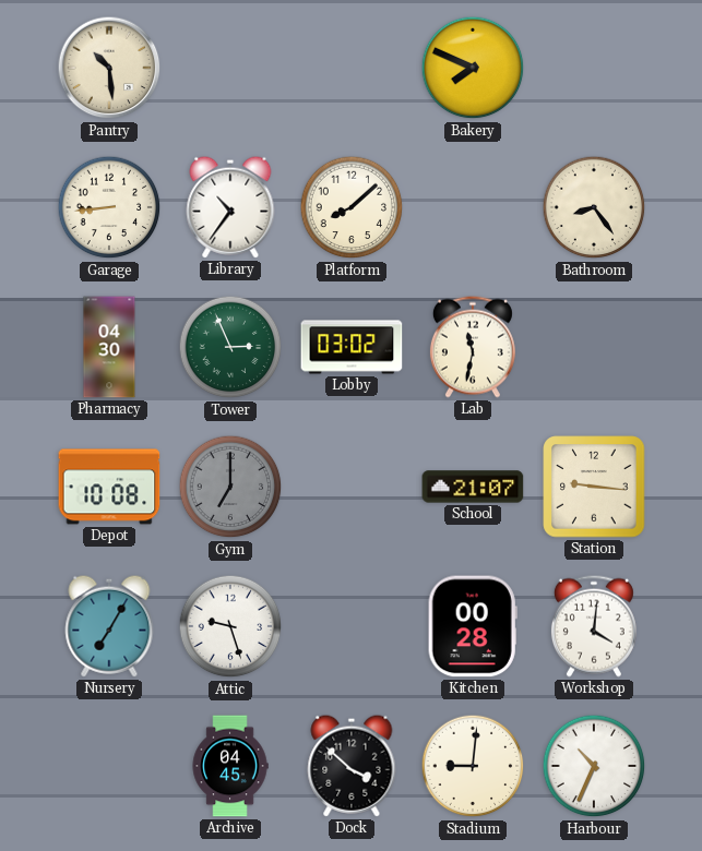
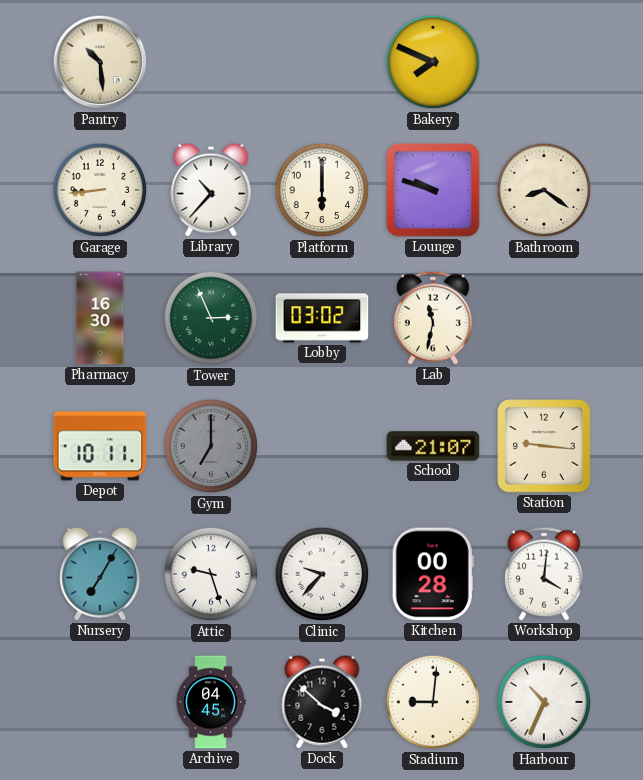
Library: 10:36 -> 10:37 (211, 190)
Platform: 8:08 -> 6:00 (322, 190)
Lounge: none -> 9:48 (433, 190)
Bathroom: 8:24 -> 8:21 (544, 190)
Pharmacy: 04:30 -> 16:30 (100, 318)
Depot: 10:08 -> 10:11 (100, 446)
Clinic: none -> 9:37 (322, 574)
